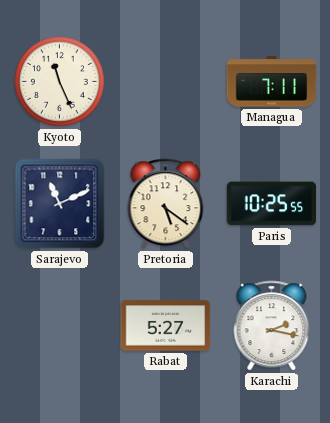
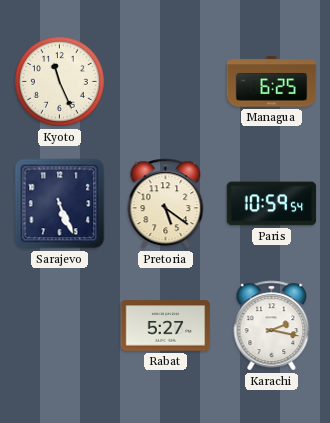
Managua: 7:11 -> 6:25 (272, 82)
Sarajevo: 11:11 -> 5:26 (60, 204)
Paris: 10:25 -> 10:59 (272, 204)
